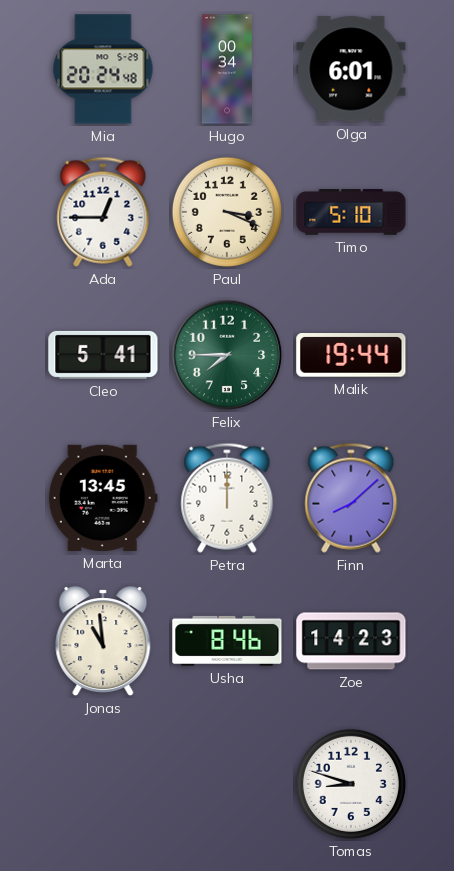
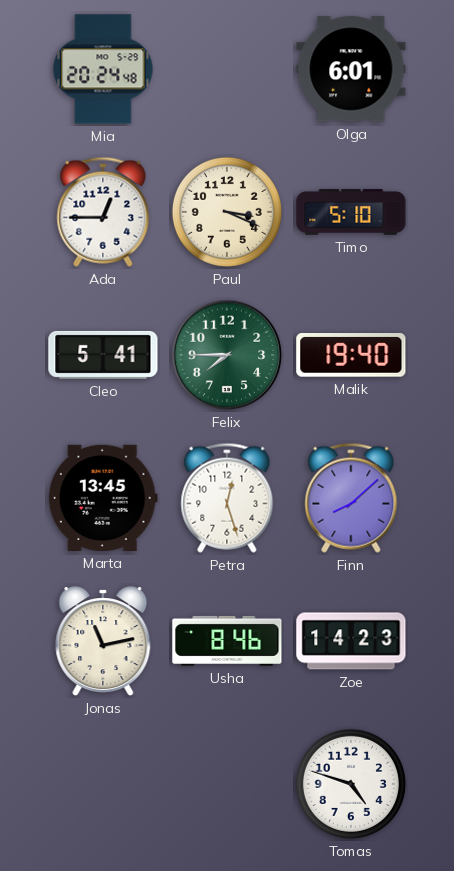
Hugo: 00:34 -> none (227, 69)
Malik: 19:44 -> 19:40 (351, 356)
Petra: 12:00 -> 12:27 (227, 498)
Jonas: 10:59 -> 11:13 (103, 642)
Tomas: 8:48 -> 4:48 (351, 784)
